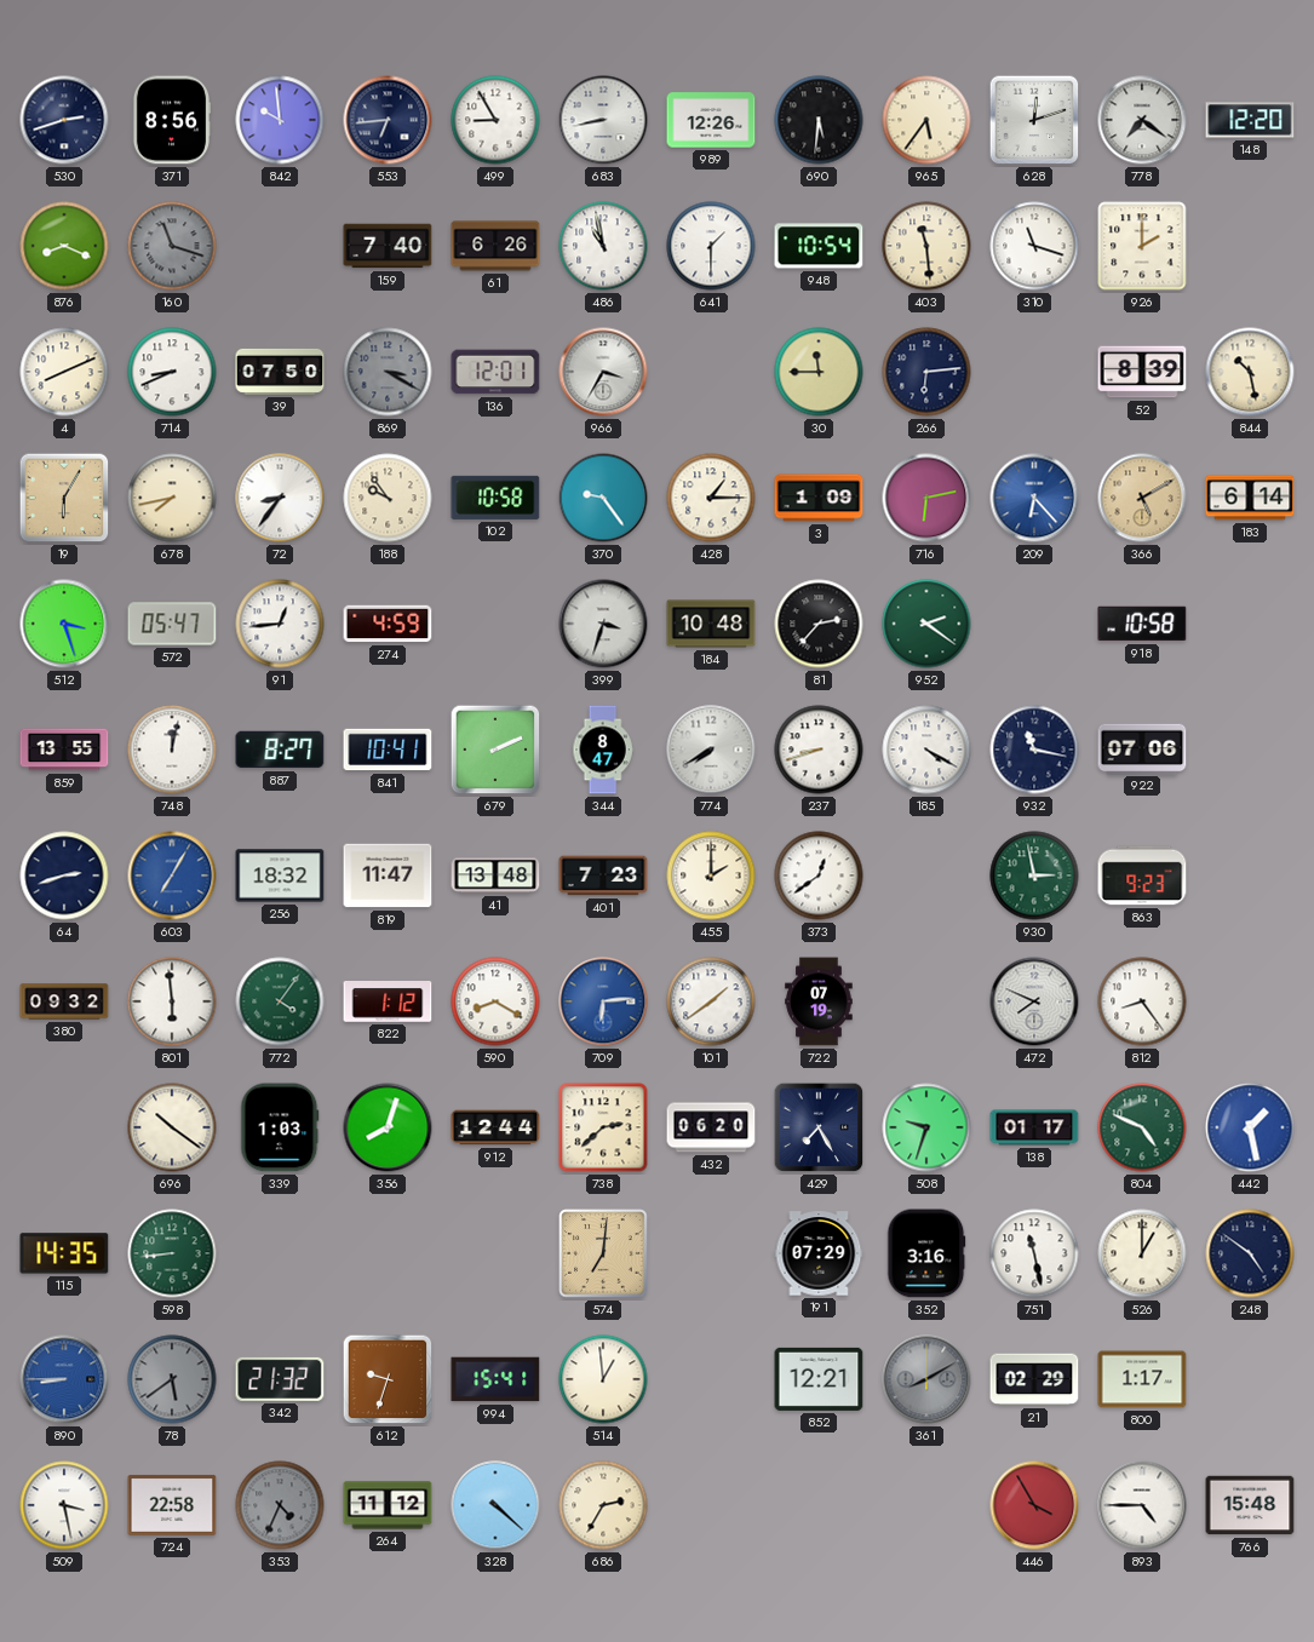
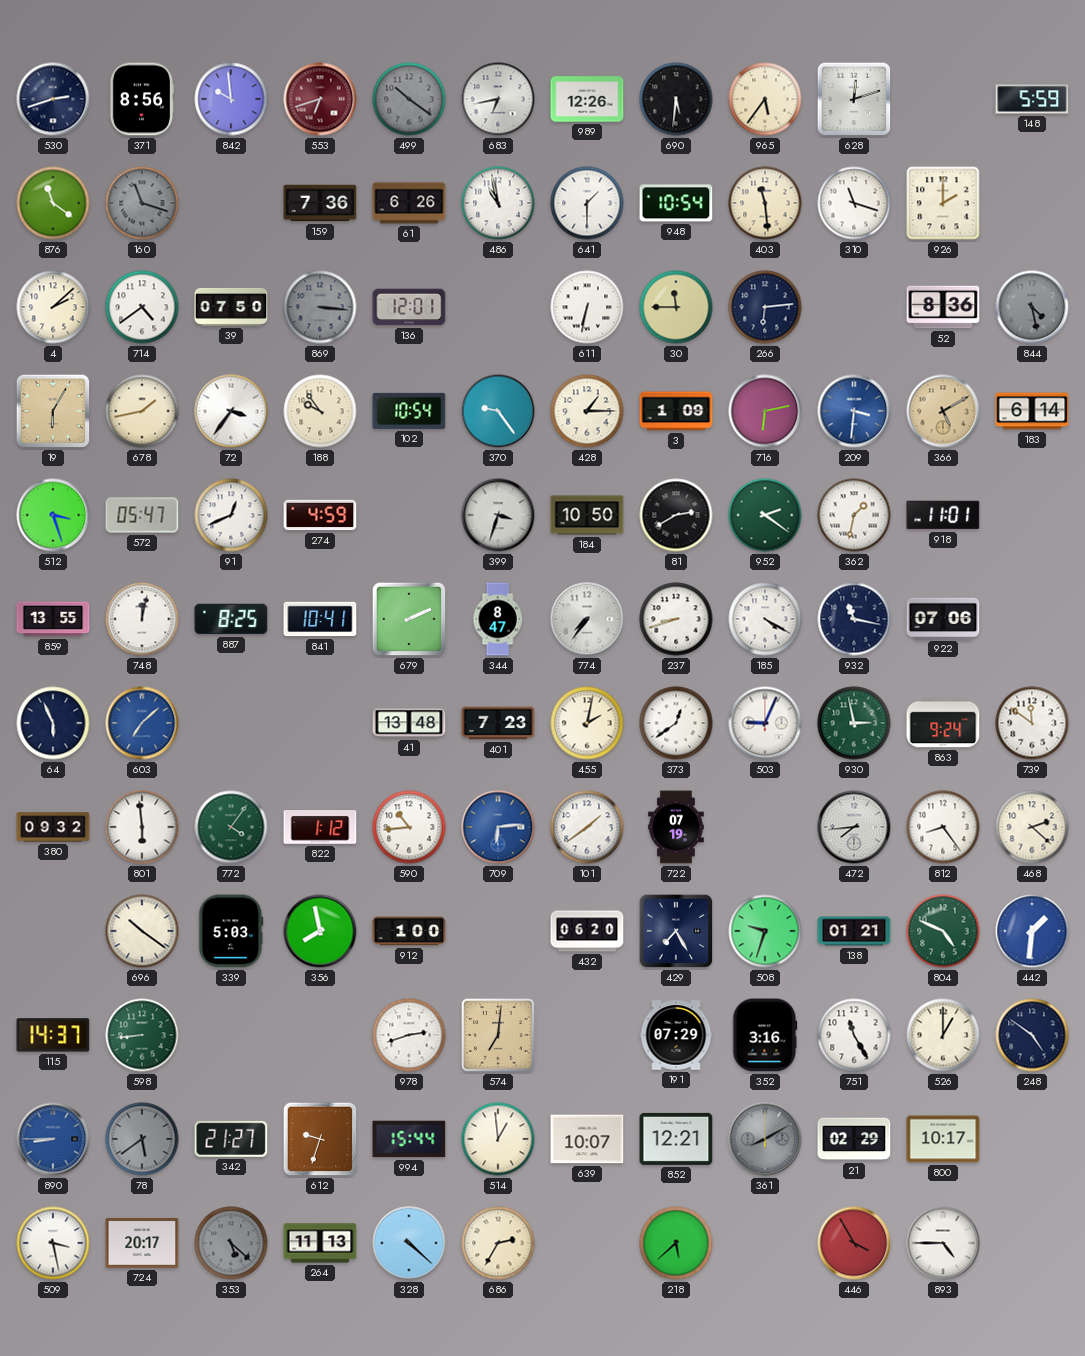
553: 6:44 -> 6:42 (320, 99)
553 dial: navy -> burgundy (320, 99)
499: 8:55 -> 10:21 (409, 99)
499 dial: white -> grey (409, 99)
683: 8:43 -> 6:43 (498, 99)
778: 7:21 -> none (1142, 120)
148: 12:20 -> 5:59 (1032, 99)
876: 8:19 -> 11:21 (53, 203)
159: 7:40 -> 7:36 (320, 203)
4: 8:11 -> 2:08 (53, 307)
714: 8:41 -> 4:39 (142, 307)
869: 3:20 -> 3:16 (320, 307)
966: 3:35 -> none (603, 372)
611: none -> 6:32 (587, 307)
52: 8:39 -> 8:36 (943, 307)
844: 10:28 -> 4:28 (1032, 307)
844 dial: cream -> grey (1032, 307)
678: 7:43 -> 1:43 (142, 411)
72: 8:36 -> 3:36 (231, 411)
102: 10:58 -> 10:54 (409, 411)
209: 6:23 -> 3:31 (854, 411)
91: 12:44 -> 12:41 (231, 515)
184: 10:48 -> 10:50 (587, 515)
81: 2:37 -> 2:40 (676, 515)
362: none -> 1:32 (854, 515)
918: 10:58 -> 11:01 (943, 515)
887: 8:27 -> 8:25 (231, 619)
774: 7:40 -> 7:36 (587, 619)
64: 2:42 -> 5:56 (53, 723)
603: 7:05 -> 7:08 (142, 723)
256: 18:32 -> none (280, 875)
819: 11:47 -> none (388, 875)
455: 2:00 -> 2:02 (587, 723)
503: none -> 9:04 (765, 723)
863: 9:23 -> 9:24 (943, 723)
739: none -> 11:51 (1032, 723)
590: 8:20 -> 10:44 (409, 827)
472: 7:49 -> 7:44 (854, 827)
468: none -> 2:22 (1032, 827)
339: 1:03 -> 5:03 (231, 931)
356: 8:03 -> 7:58 (320, 931)
912: 12:44 -> 1:00 (409, 931)
738: 2:38 -> none (603, 1127)
138: 01:17 -> 01:21 (854, 931)
442: 1:28 -> 1:31 (1032, 931)
115: 14:35 -> 14:37 (53, 1035)
978: none -> 2:42 (409, 1035)
751: 11:28 -> 11:25 (854, 1035)
342: 21:32 -> 21:27 (231, 1139)
994: 15:41 -> 15:44 (409, 1139)
639: none -> 10:07 (587, 1139)
800: 1:17 -> 10:17 (943, 1139)
724: 22:58 -> 20:17 (142, 1243)
353: 4:34 -> 5:22 (231, 1243)
264: 11:12 -> 11:13 (320, 1243)
218: none -> 5:38 (676, 1243)
766: 15:48 -> none (1250, 1505)
